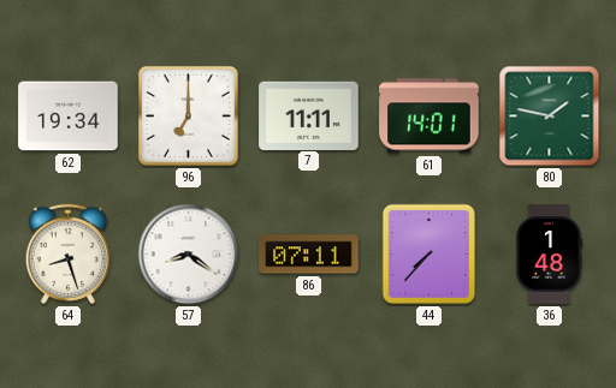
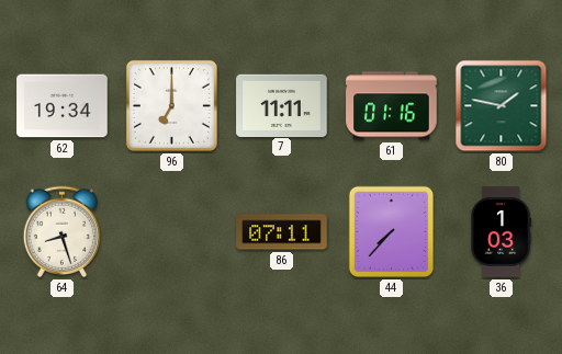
61: 14:01 -> 01:16 (392, 106)
57: 8:21 -> none (189, 255)
36: 1:48 -> 1:03 (502, 232)
